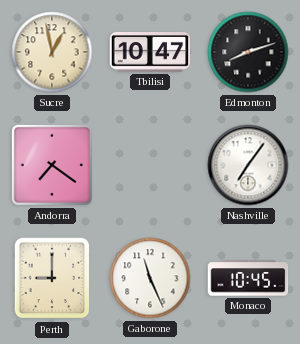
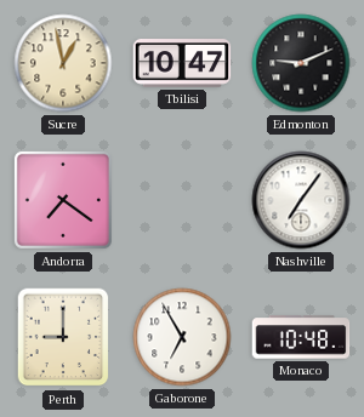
Edmonton: 8:12 -> 9:11 (301, 63)
Gaborone: 11:26 -> 6:55 (182, 337)
Monaco: 10:45 -> 10:48 (301, 337)
